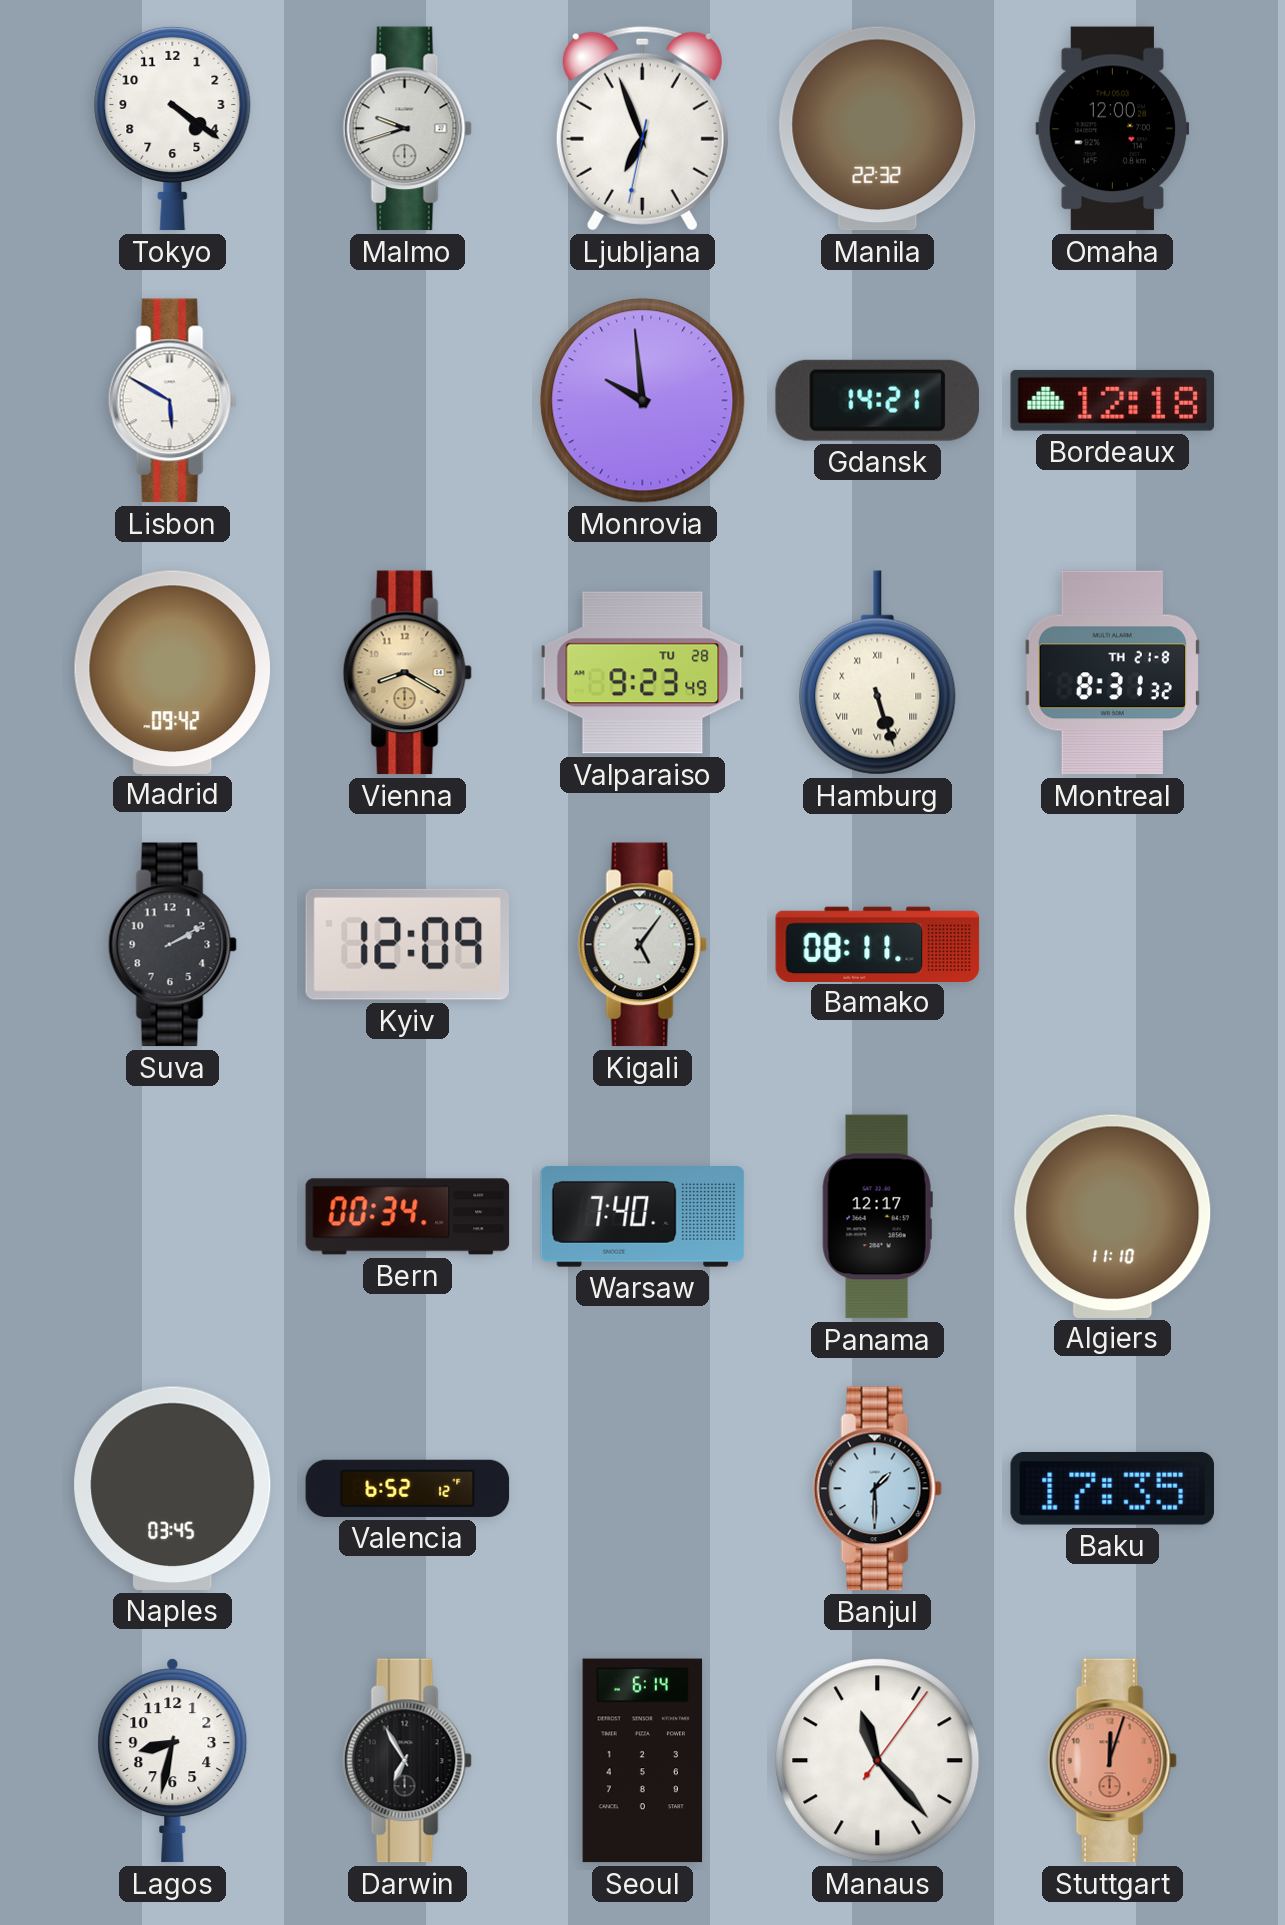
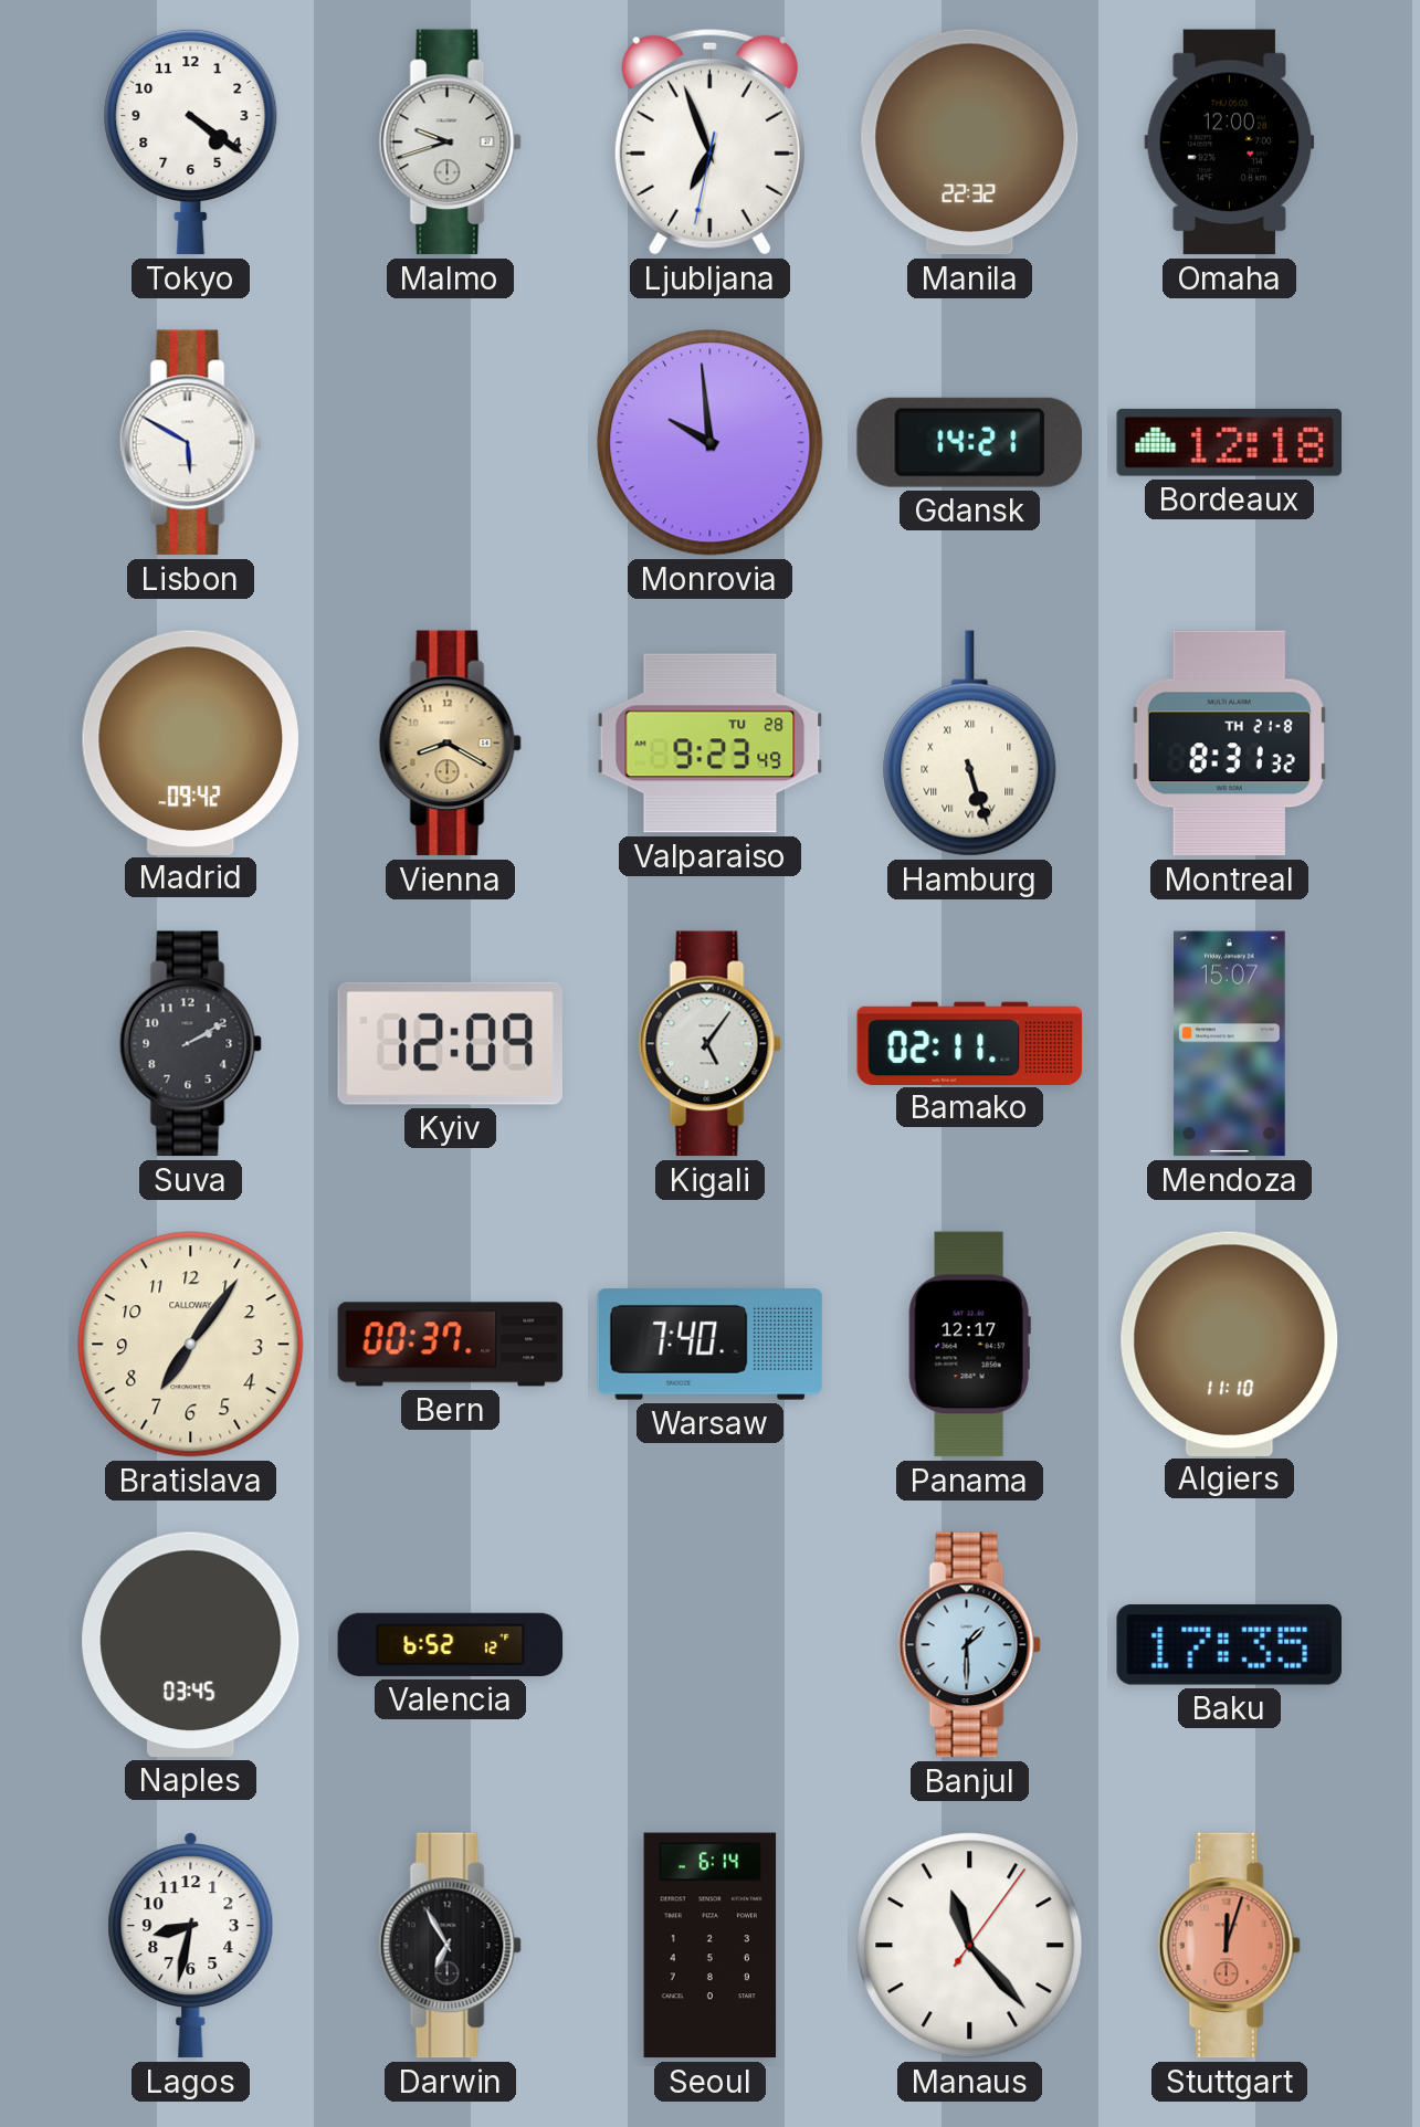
Bamako: 08:11 -> 02:11 (970, 1043)
Mendoza: none -> 15:07 (1229, 1044)
Bratislava: none -> 7:06 (191, 1345)
Bern: 00:34 -> 00:37 (451, 1345)
